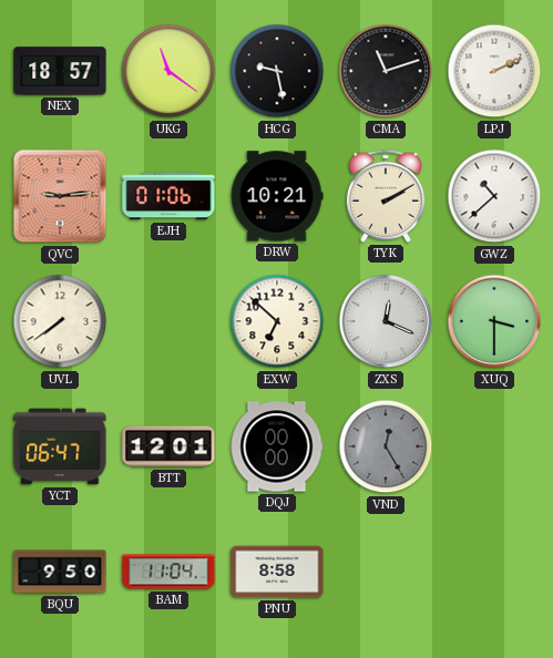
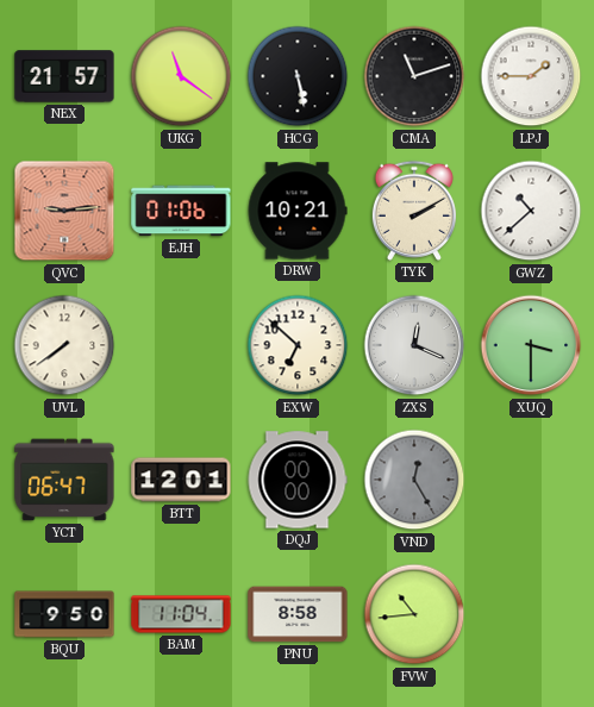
NEX: 18:57 -> 21:57 (64, 76)
HCG: 9:28 -> 5:28 (298, 76)
LPJ: 2:11 -> 1:45 (531, 76)
FVW: none -> 10:44 (414, 614)
